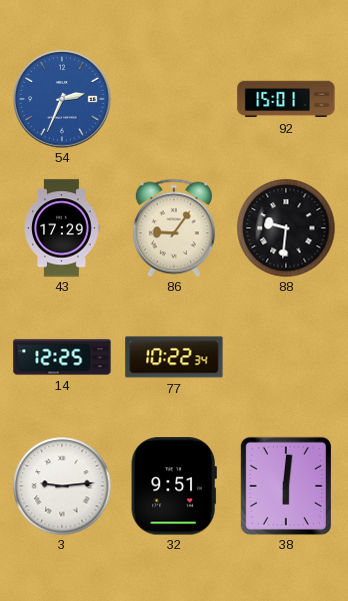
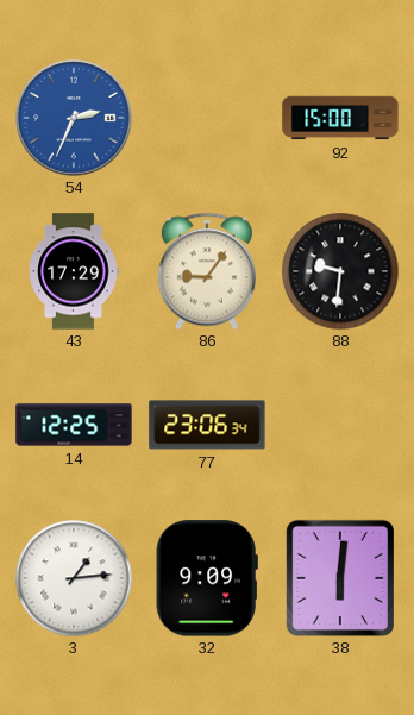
92: 15:01 -> 15:00 (340, 118)
77: 10:22 -> 23:06 (207, 425)
3: 9:14 -> 1:14 (74, 578)
32: 9:51 -> 9:09 (207, 578)
